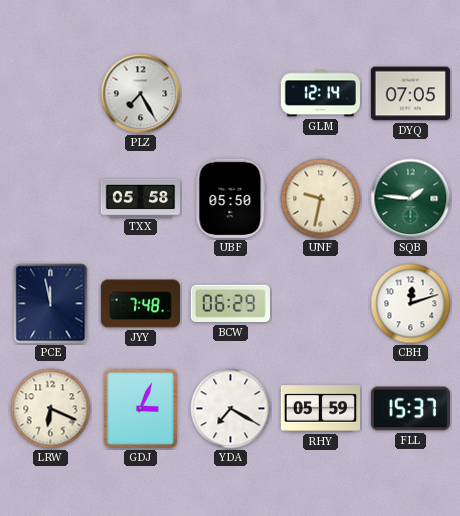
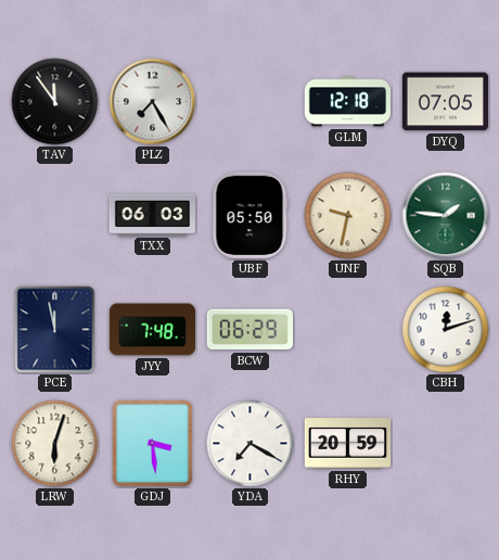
TAV: none -> 11:54 (55, 102)
GLM: 12:14 -> 12:18 (347, 102)
TXX: 05:58 -> 06:03 (152, 215)
LRW: 6:19 -> 6:03 (55, 444)
GDJ: 3:04 -> 3:29 (153, 444)
RHY: 05:59 -> 20:59 (347, 444)
FLL: 15:37 -> none (410, 409)
